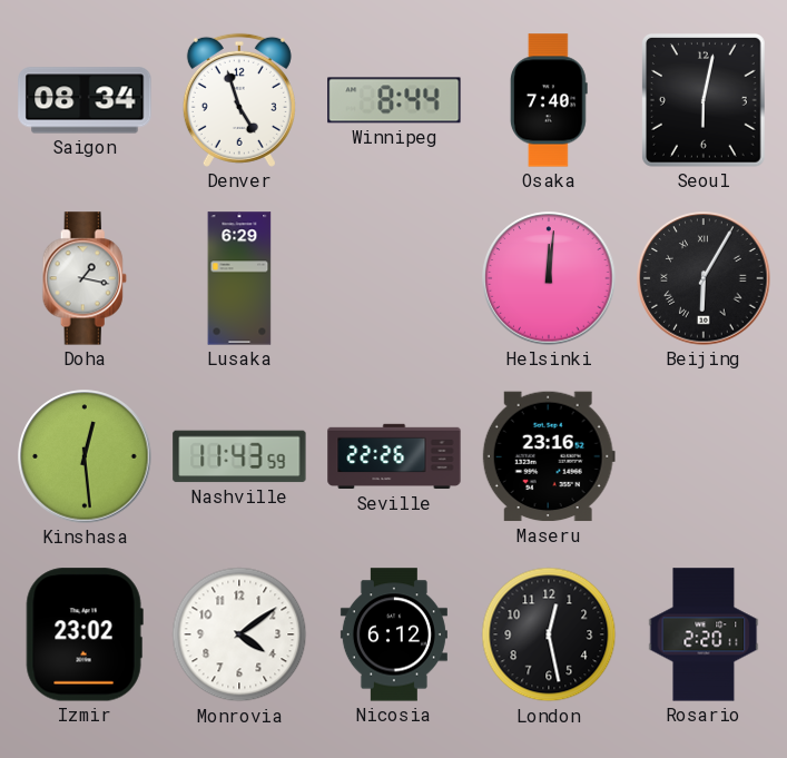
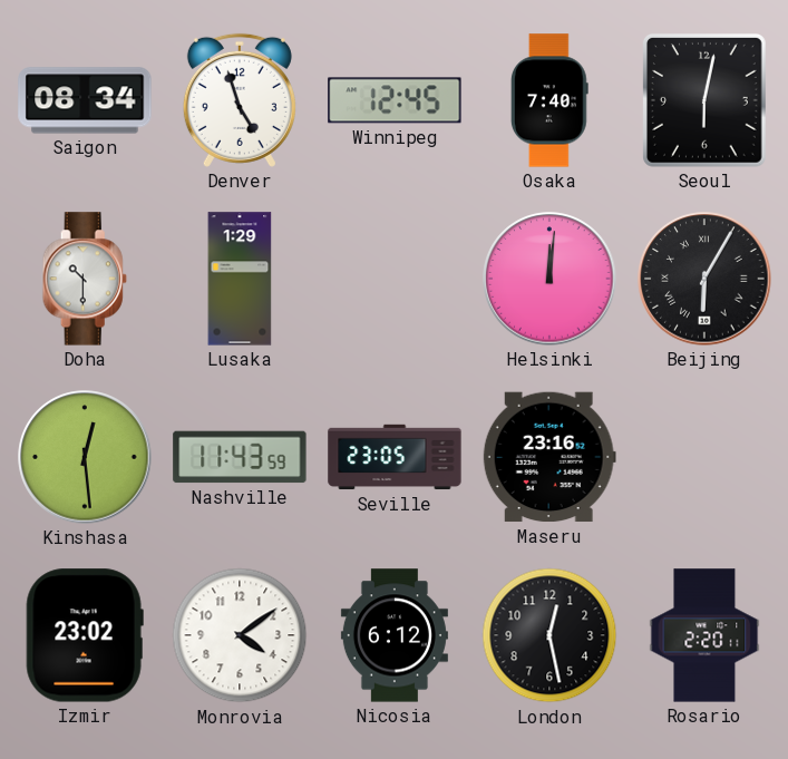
Winnipeg: 8:44 -> 12:45 (395, 100)
Doha: 1:17 -> 10:30 (85, 279)
Lusaka: 6:29 -> 1:29 (240, 279)
Seville: 22:26 -> 23:05 (395, 457)
